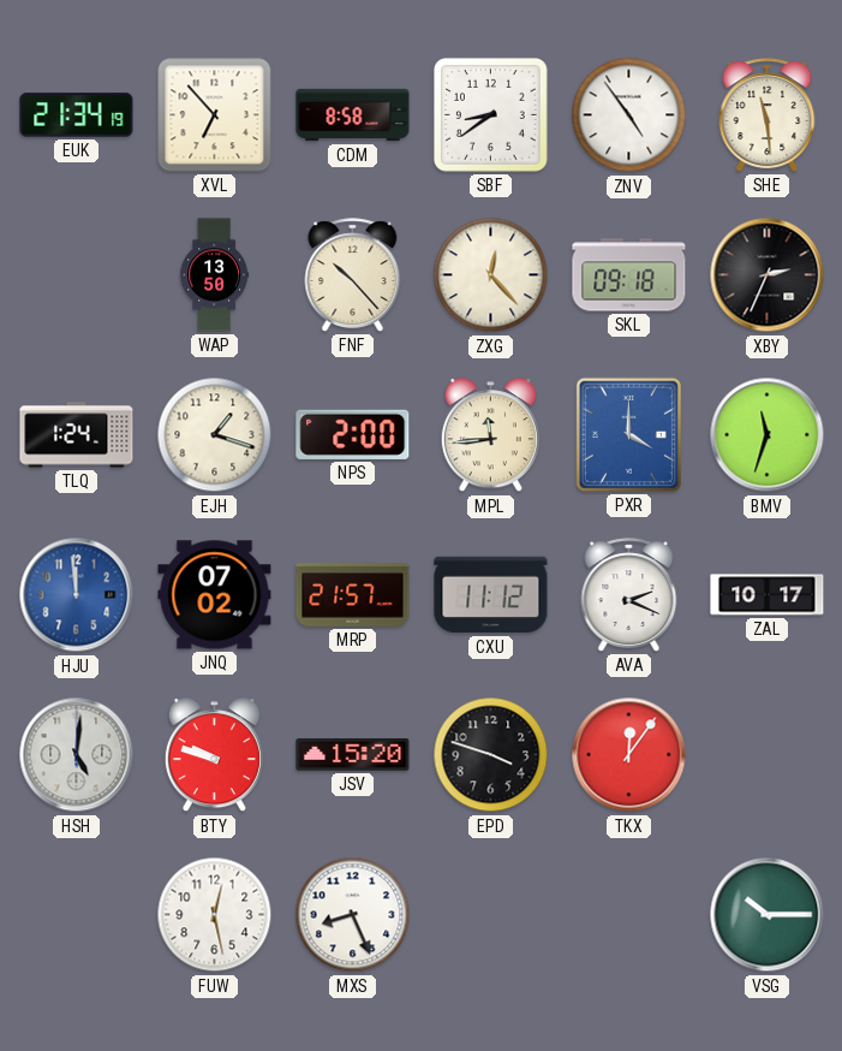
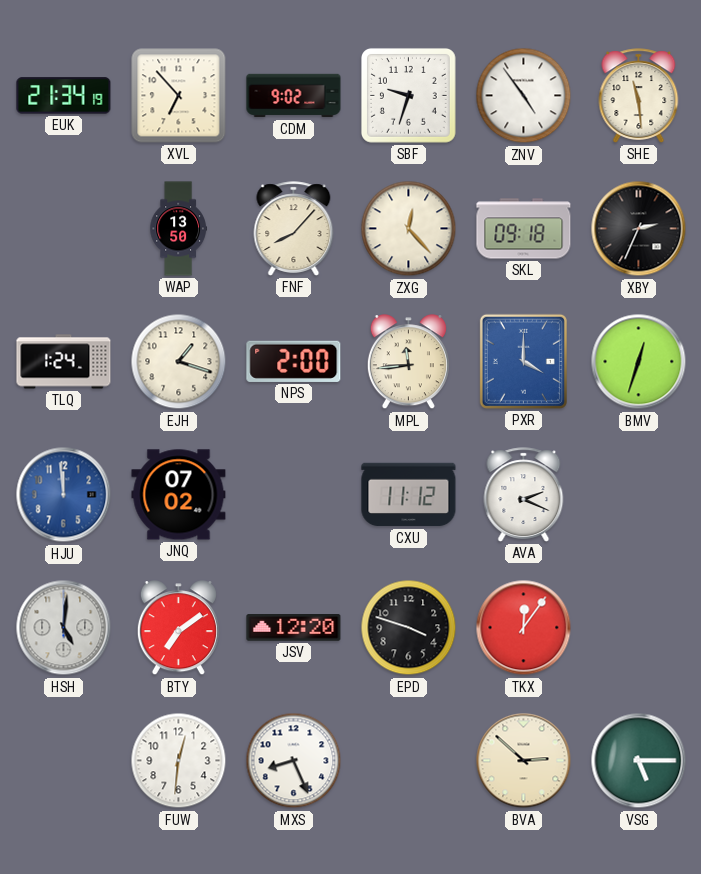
CDM: 8:58 -> 9:02 (294, 96)
SBF: 8:39 -> 9:33 (408, 95)
FNF: 10:23 -> 8:07 (294, 229)
BMV: 11:33 -> 12:33 (639, 362)
MRP: 21:57 -> none (353, 595)
ZAL: 10:17 -> none (768, 595)
BTY: 9:48 -> 7:09 (178, 628)
JSV: 15:20 -> 12:20 (294, 628)
FUW: 12:28 -> 12:31 (179, 761)
BVA: none -> 2:52 (524, 761)
VSG: 10:15 -> 5:15 (639, 761)
